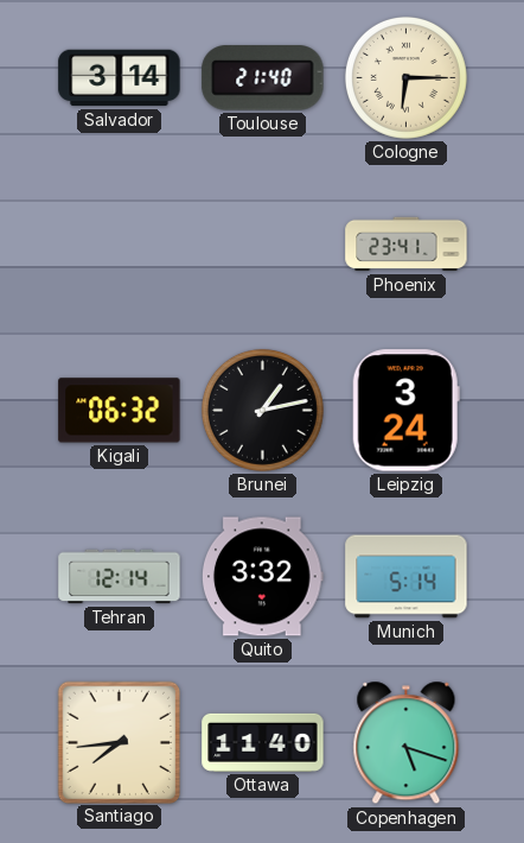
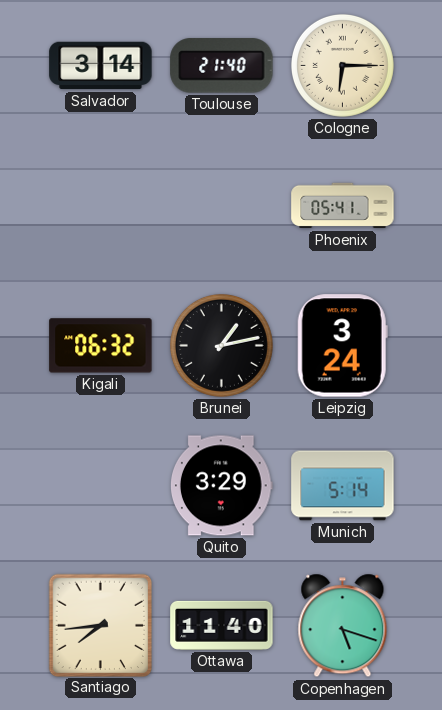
Phoenix: 23:41 -> 05:41 (343, 206)
Tehran: 12:14 -> none (120, 577)
Quito: 3:32 -> 3:29 (222, 486)
